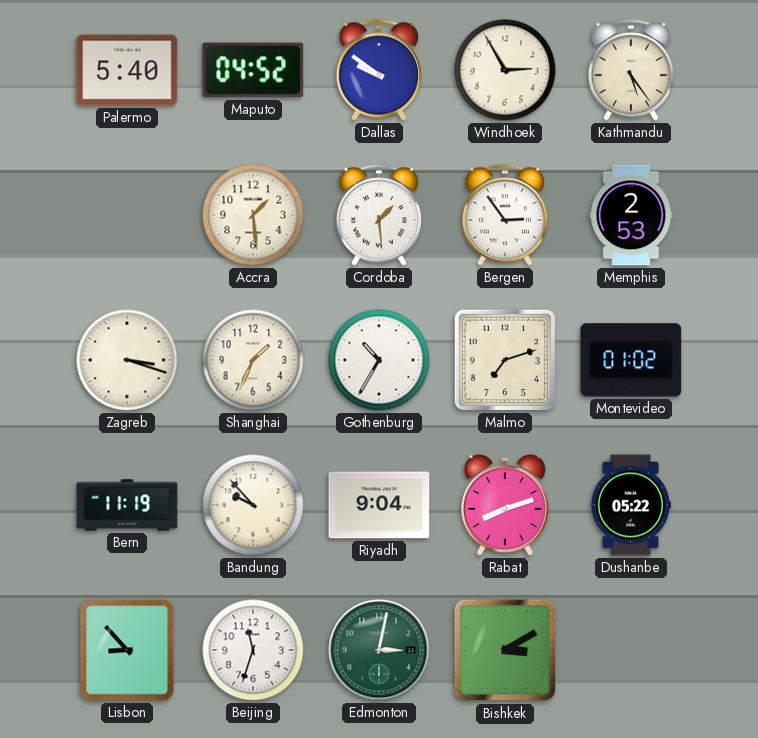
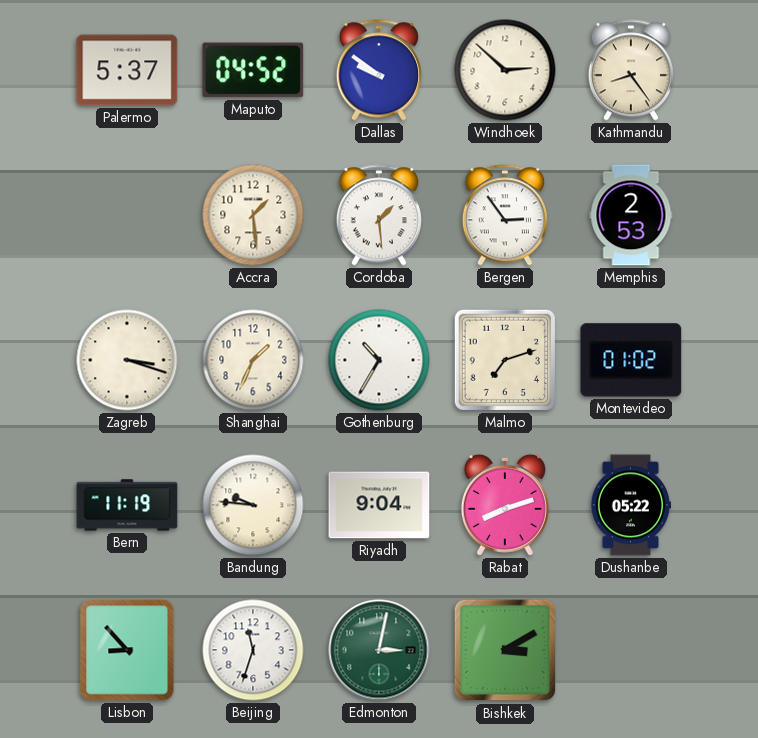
Palermo: 5:40 -> 5:37 (127, 70)
Windhoek: 2:55 -> 2:52 (505, 70)
Kathmandu: 5:24 -> 8:24 (631, 70)
Bandung: 9:53 -> 9:46 (253, 505)
